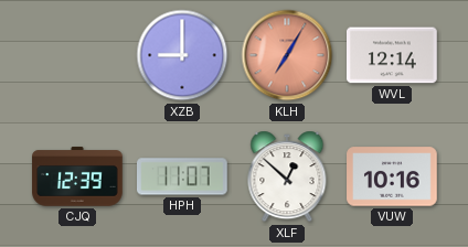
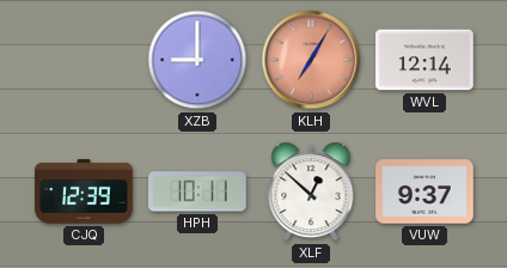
HPH: 11:07 -> 10:11 (198, 191)
VUW: 10:16 -> 9:37 (424, 191)
